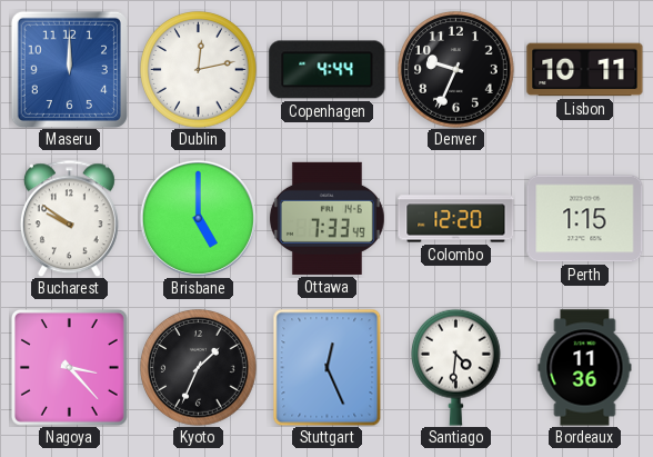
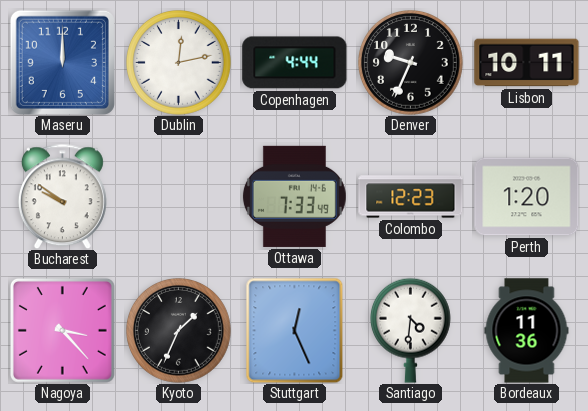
Brisbane: 5:00 -> none (198, 218)
Colombo: 12:20 -> 12:23 (411, 197)
Perth: 1:15 -> 1:20 (527, 197)
